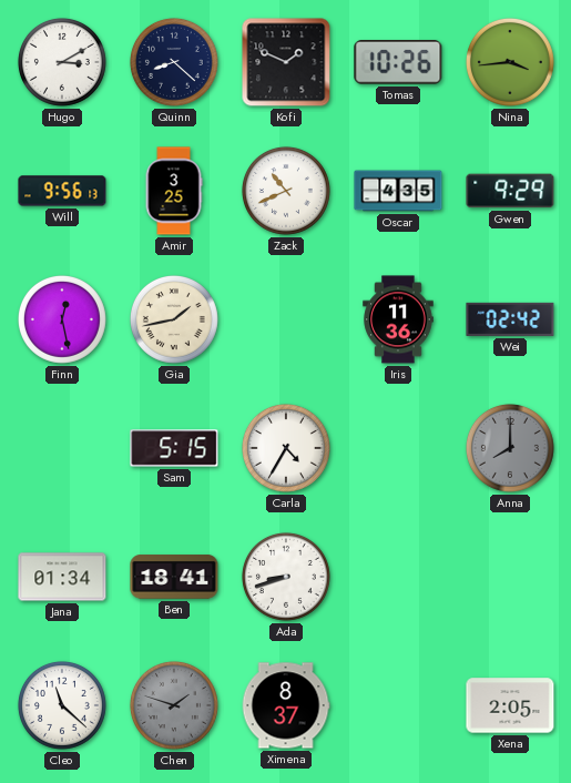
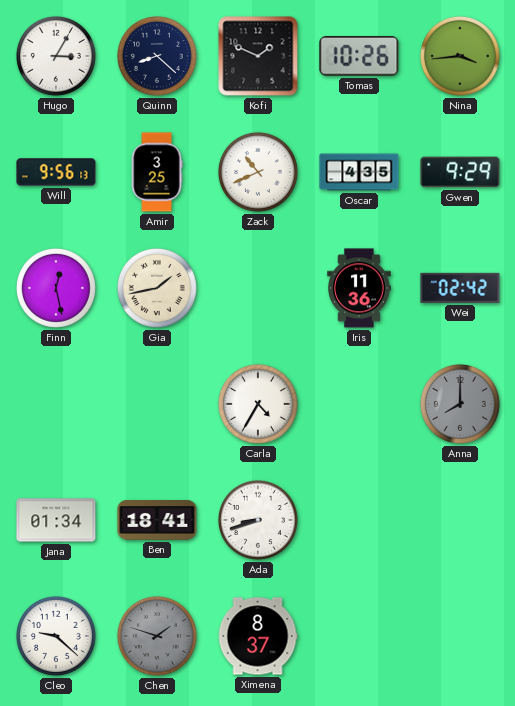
Hugo: 3:10 -> 3:05 (56, 56)
Sam: 5:15 -> none (174, 448)
Cleo: 11:22 -> 9:22 (56, 636)
Xena: 2:05 -> none (510, 705)
